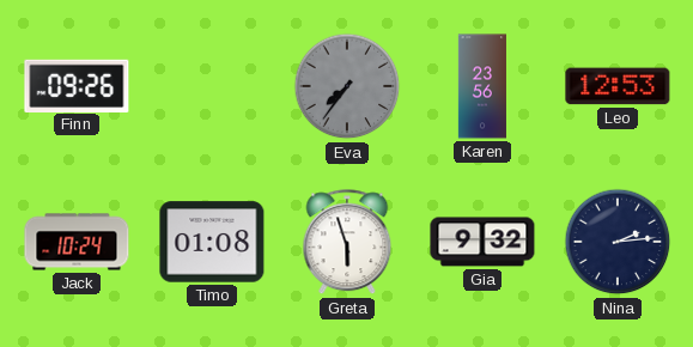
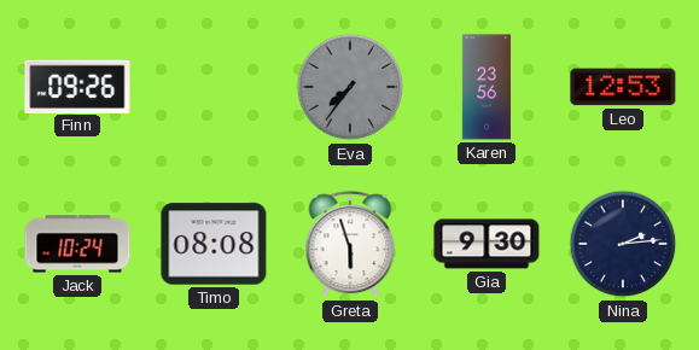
Timo: 01:08 -> 08:08 (214, 244)
Gia: 9:32 -> 9:30 (487, 244)
